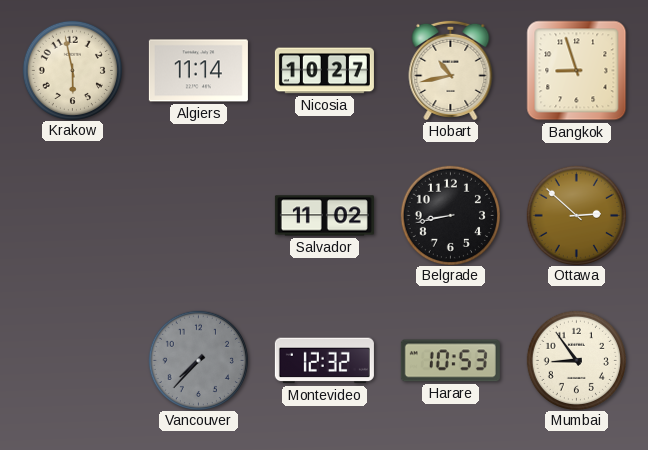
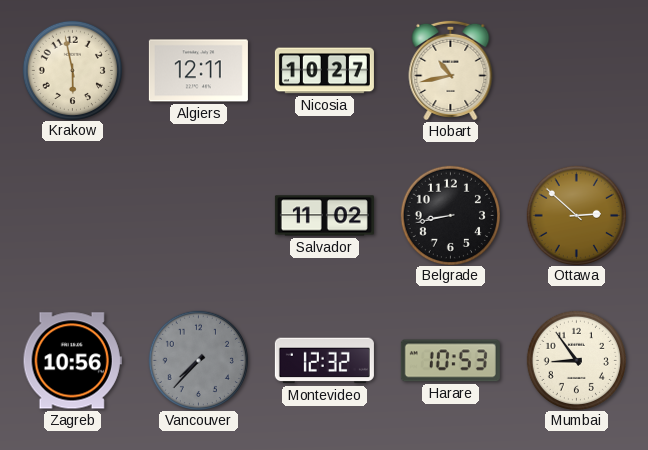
Algiers: 11:14 -> 12:11 (198, 71)
Bangkok: 8:57 -> none (577, 71)
Zagreb: none -> 10:56 (72, 361)
